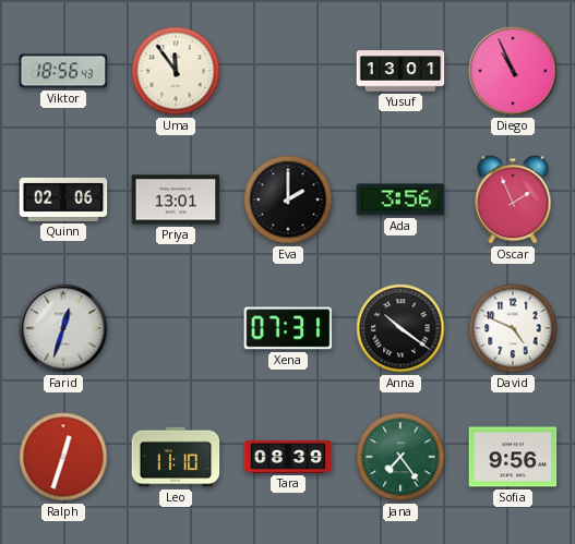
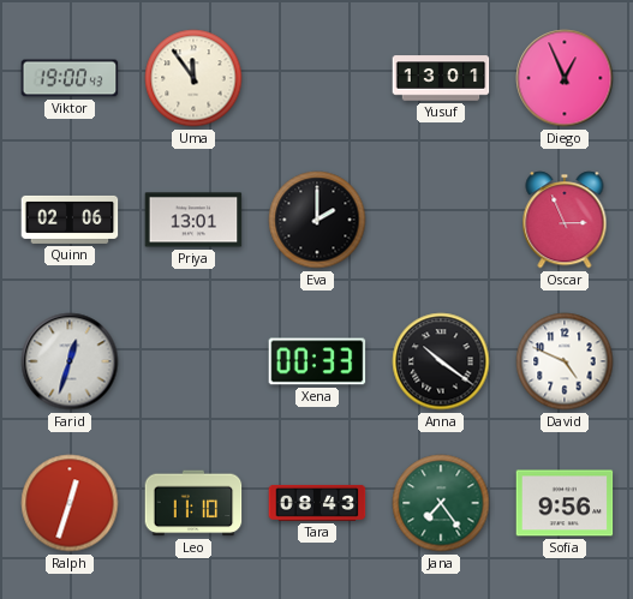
Viktor: 18:56 -> 19:00 (70, 78)
Diego: 10:56 -> 12:56 (565, 78)
Ada: 3:56 -> none (400, 200)
Oscar: 1:56 -> 2:56 (565, 220)
Xena: 07:31 -> 00:33 (317, 361)
Tara: 08:39 -> 08:43 (317, 503)
